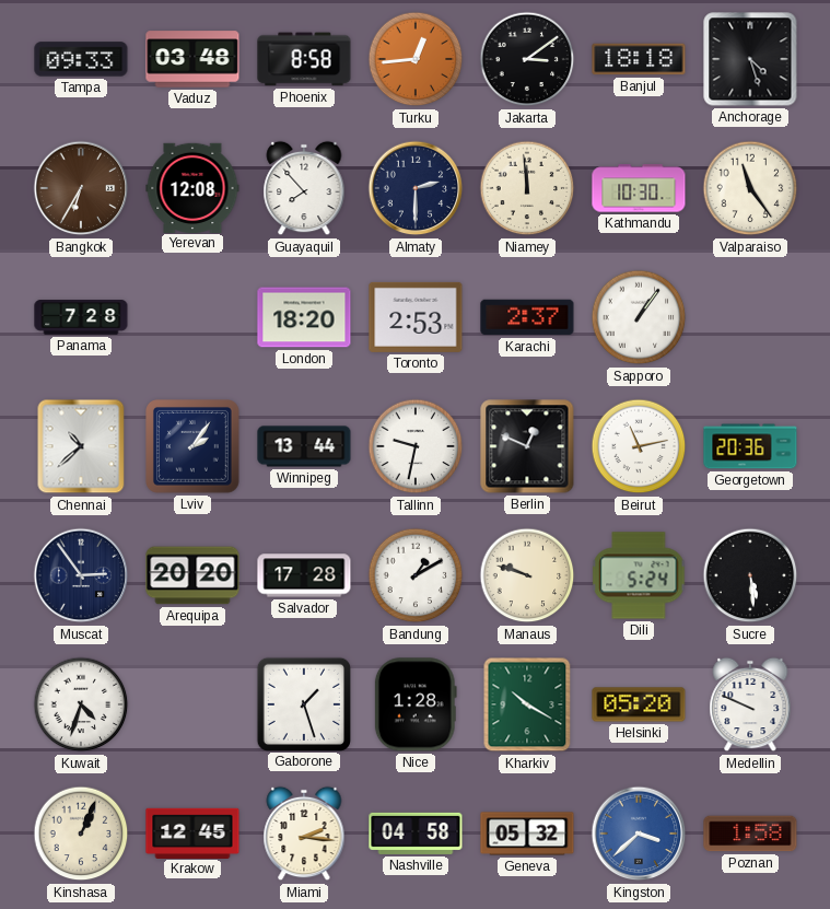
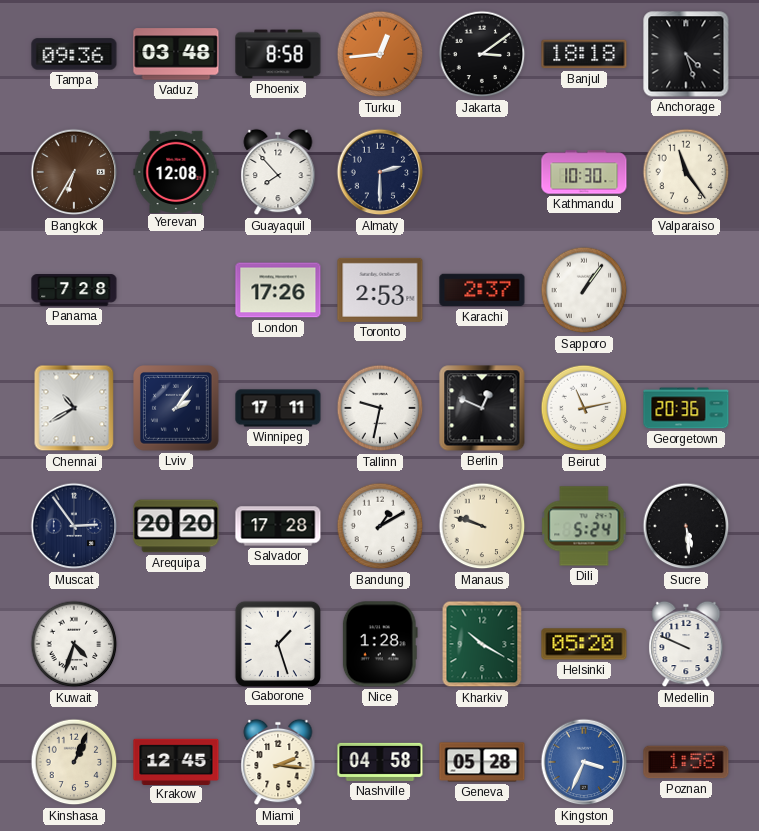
Tampa: 09:33 -> 09:36 (74, 54)
Niamey: 11:59 -> none (527, 188)
London: 18:20 -> 17:26 (278, 290)
Chennai: 10:38 -> 10:40 (74, 408)
Winnipeg: 13:44 -> 17:11 (278, 408)
Geneva: 05:32 -> 05:28 (482, 762)
Kingston: 3:38 -> 3:34 (584, 762)
